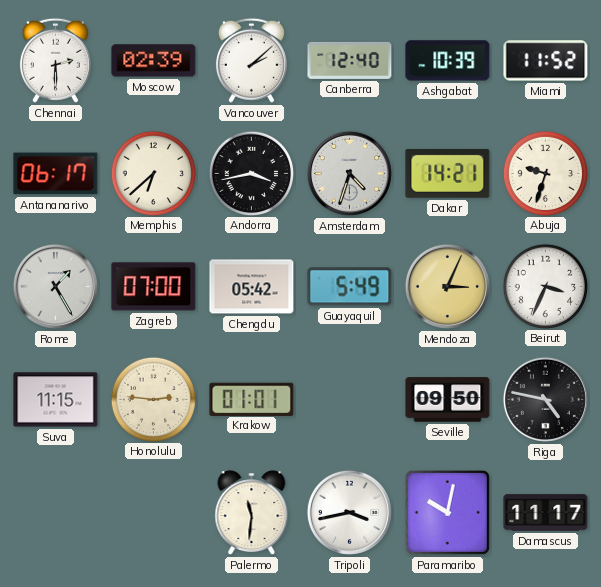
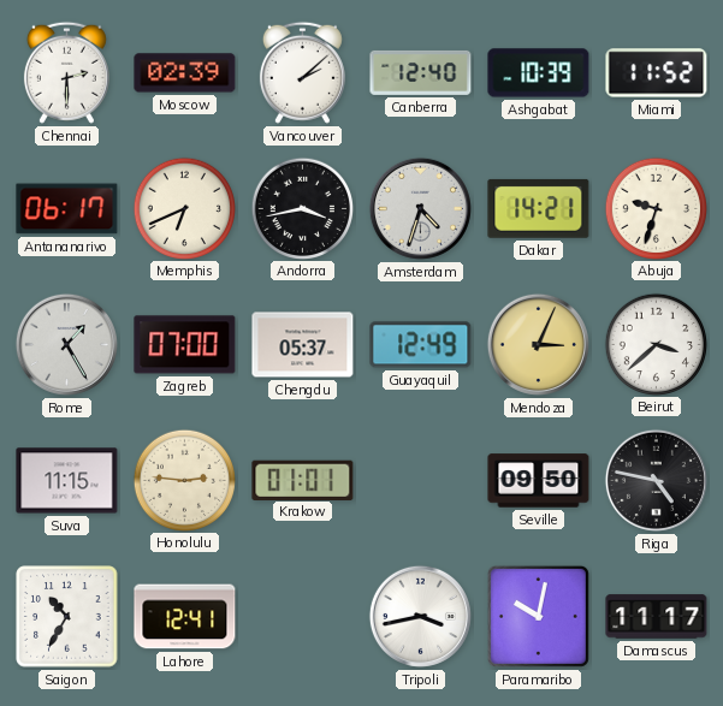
Memphis: 6:38 -> 6:41 (184, 208)
Chengdu: 05:42 -> 05:37 (303, 345)
Guayaquil: 5:49 -> 12:49 (421, 345)
Beirut: 3:34 -> 3:38 (656, 344)
Saigon: none -> 10:35 (67, 617)
Lahore: none -> 12:41 (185, 617)
Palermo: 11:31 -> none (252, 513)
